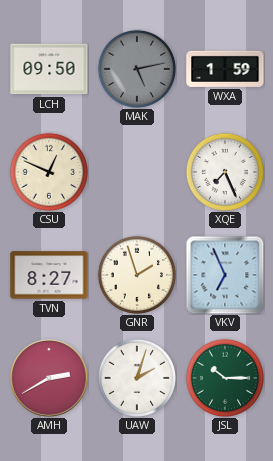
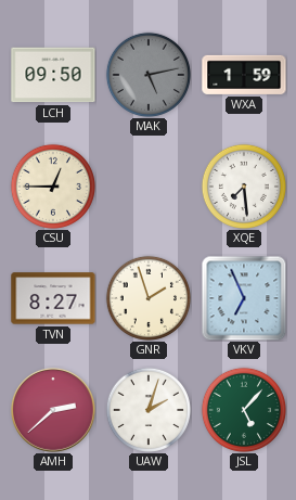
CSU: 12:49 -> 12:45 (53, 187)
XQE: 7:26 -> 7:29 (244, 187)
AMH: 2:40 -> 2:38 (53, 410)
JSL: 10:15 -> 5:07 (244, 410)
